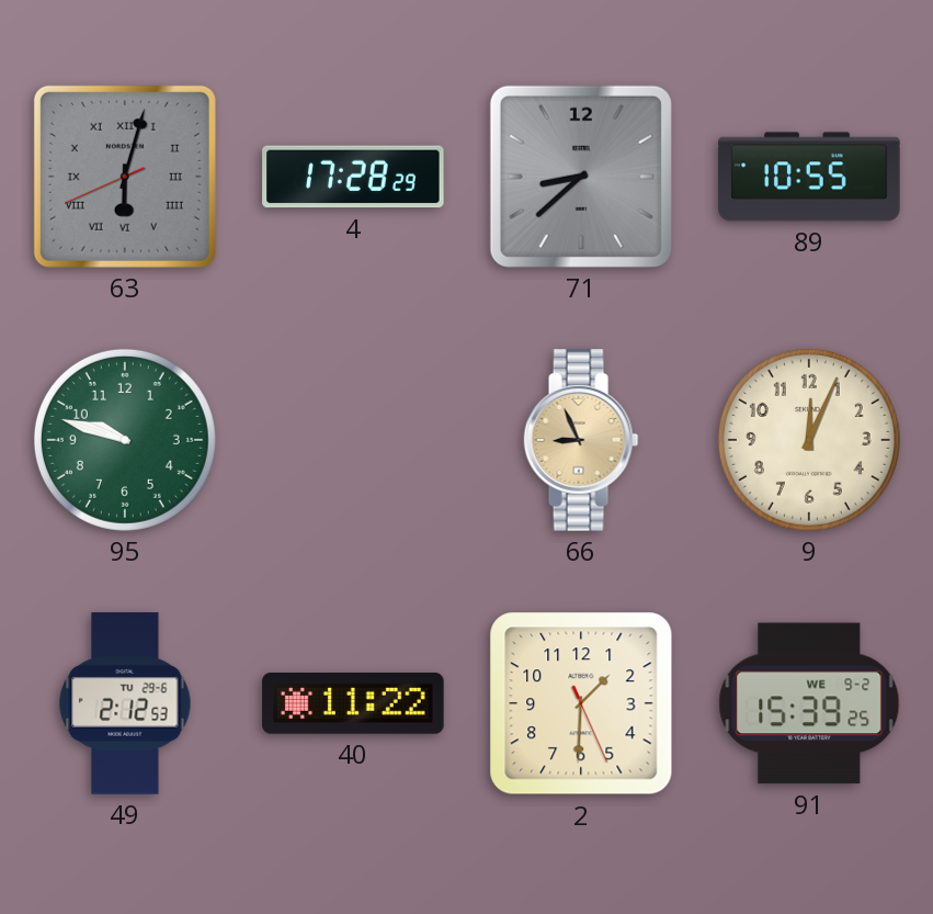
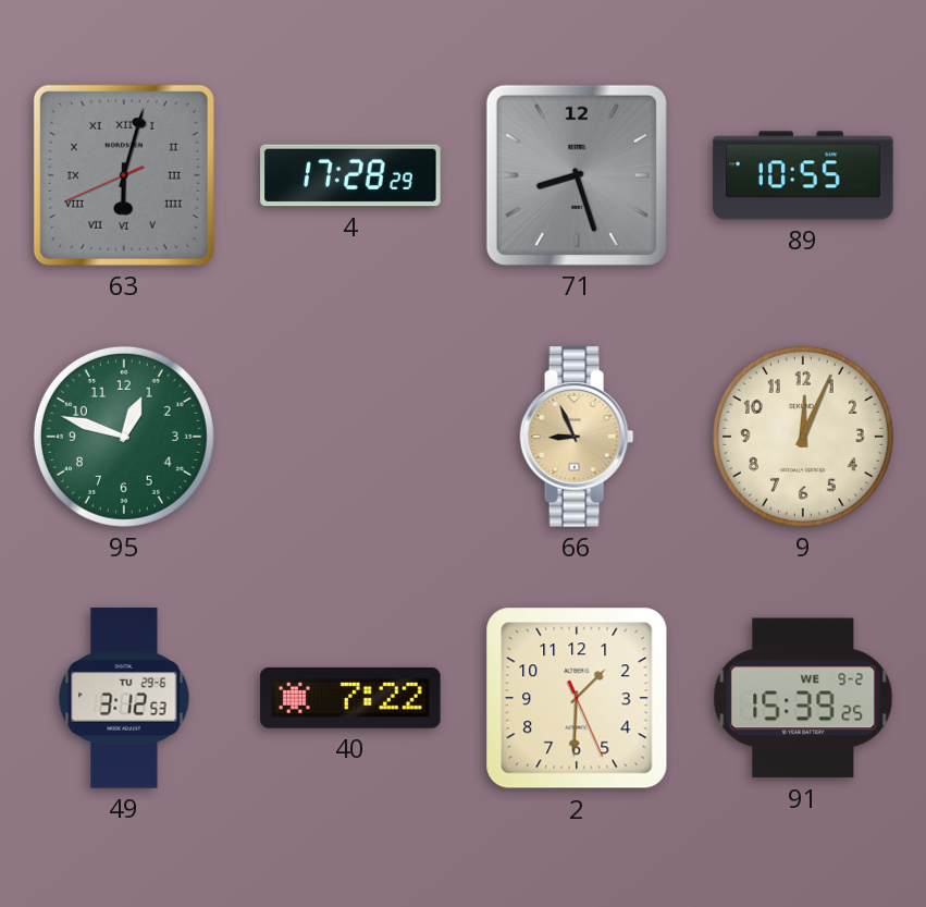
71: 8:38 -> 8:27 (577, 175)
95: 9:48 -> 12:48 (124, 437)
49: 2:12 -> 3:12 (124, 698)
40: 11:22 -> 7:22 (350, 698)
